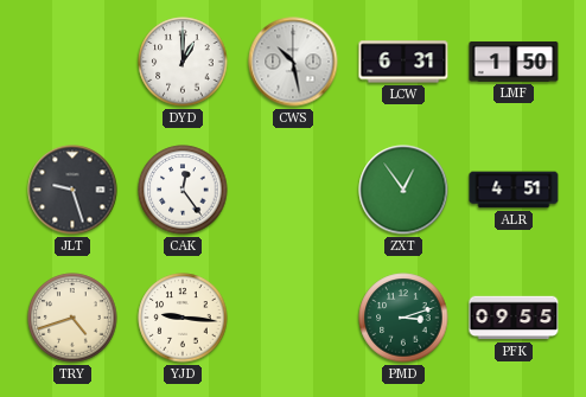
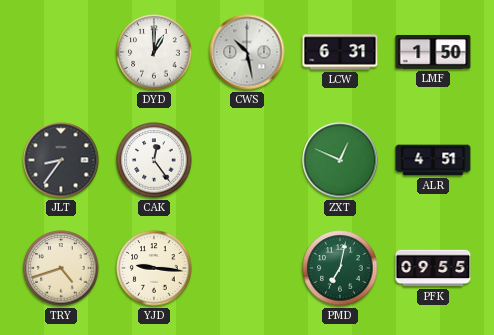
JLT: 9:27 -> 8:36 (61, 160)
ZXT: 12:54 -> 12:49 (340, 160)
PMD: 3:12 -> 7:02 (340, 268)
